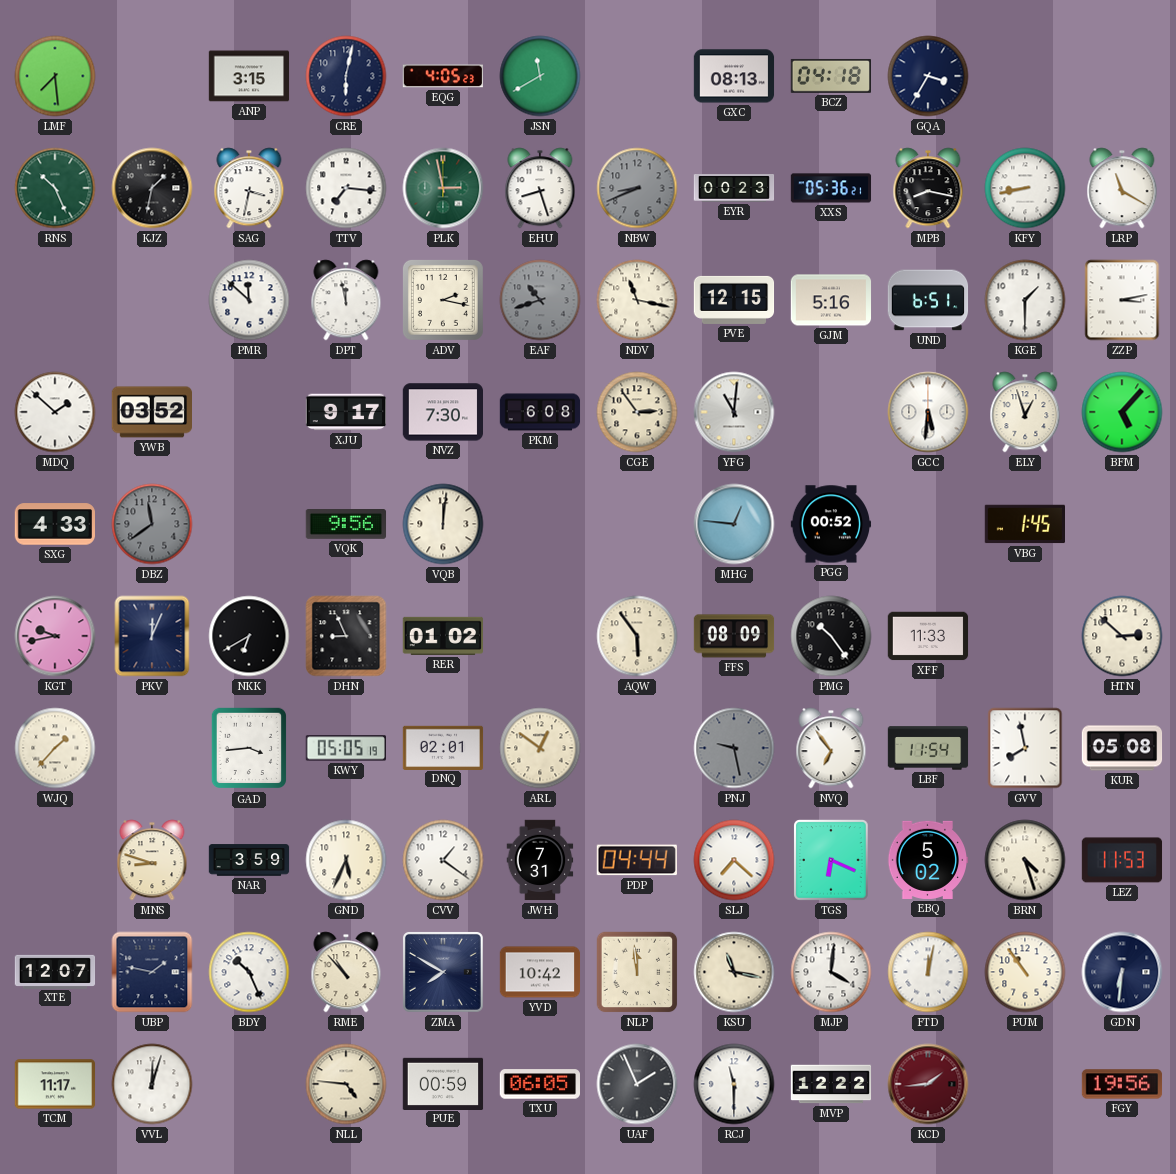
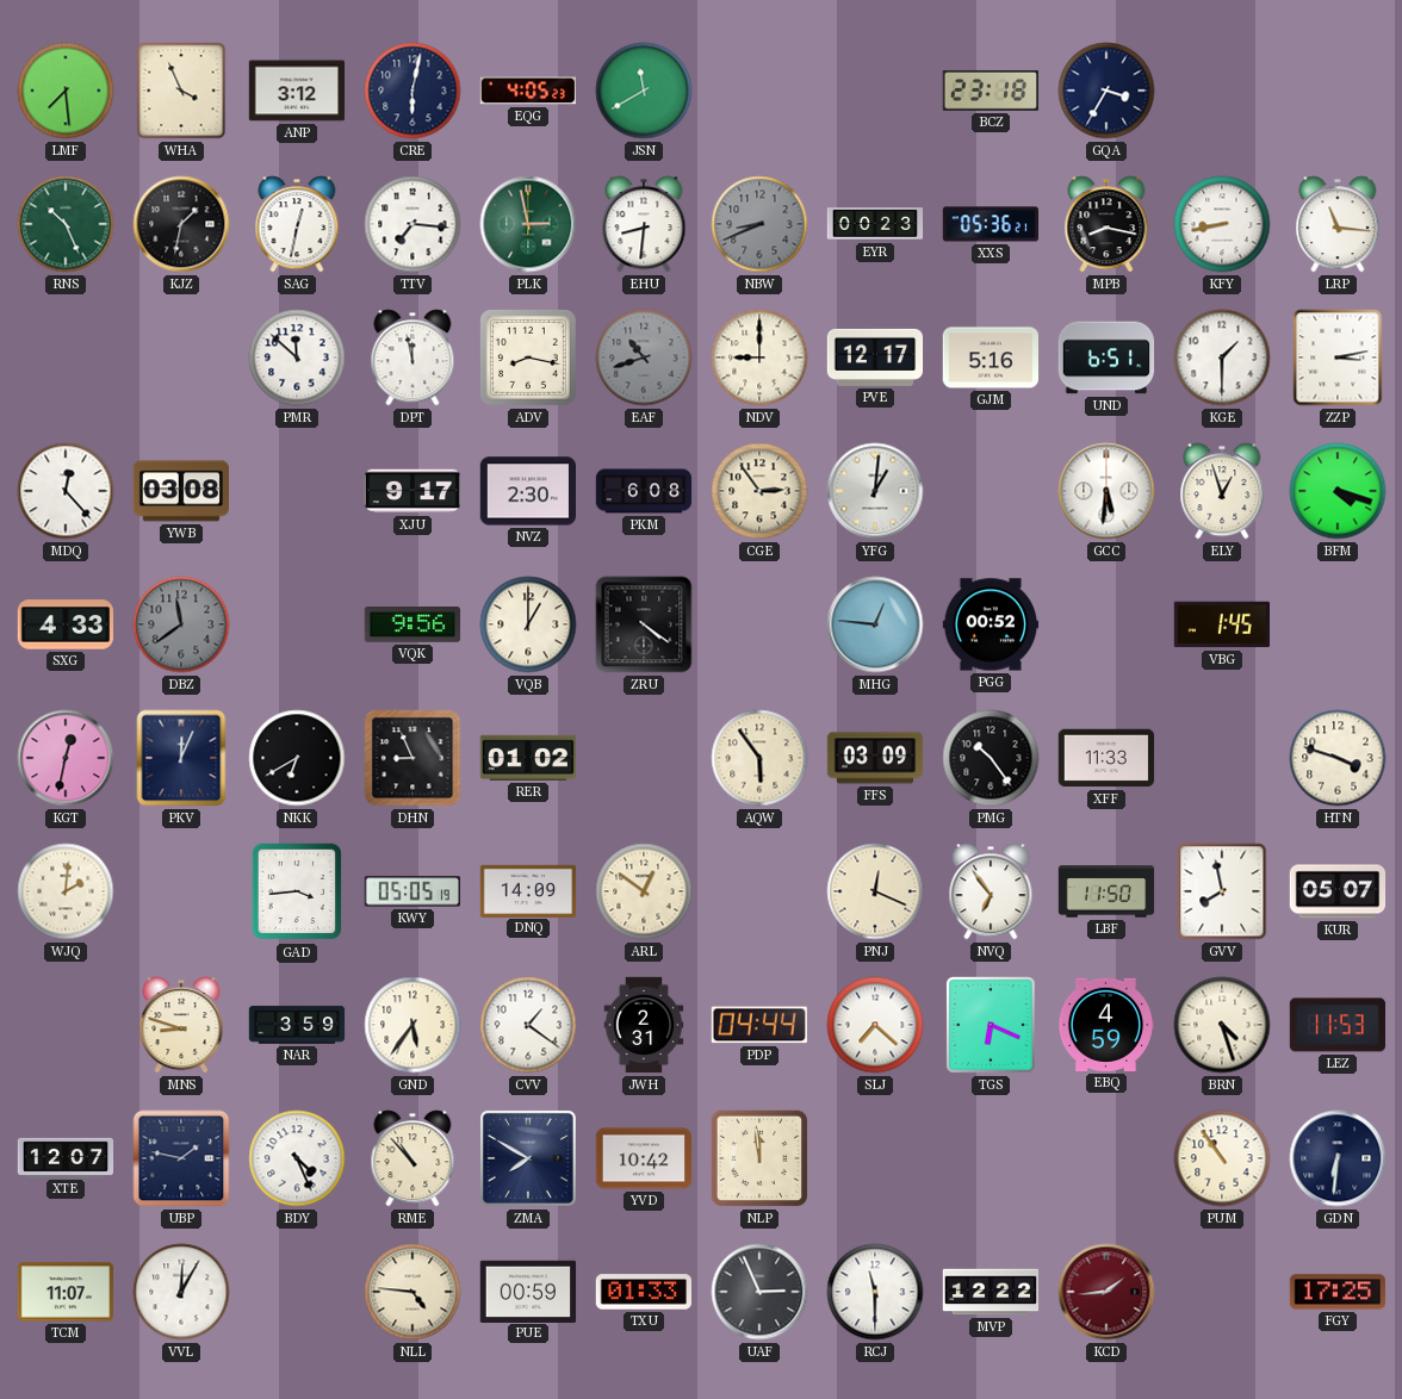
WHA: none -> 3:56 (181, 91)
ANP: 3:15 -> 3:12 (297, 91)
GXC: 08:13 -> none (734, 76)
BCZ: 04:18 -> 23:18 (990, 91)
SAG: 3:32 -> 12:32 (297, 224)
EHU: 8:27 -> 8:31 (644, 224)
LRP: 11:20 -> 11:16 (1338, 224)
ADV: 2:17 -> 8:17 (528, 357)
NDV: 11:17 -> 9:00 (759, 357)
PVE: 12:15 -> 12:17 (875, 357)
MDQ: 1:52 -> 12:23 (66, 491)
YWB: 03:52 -> 03:08 (180, 491)
NVZ: 7:30 -> 2:30 (527, 491)
YFG: 11:01 -> 1:01 (875, 491)
BFM: 5:07 -> 4:18 (1338, 491)
VQB: 12:01 -> 1:00 (528, 624)
ZRU: none -> 4:21 (644, 624)
KGT: 9:43 -> 12:32 (66, 758)
FFS: 08:09 -> 03:09 (875, 758)
HTN: 2:52 -> 3:48 (1338, 758)
WJQ: 1:37 -> 2:01 (66, 891)
DNQ: 02:01 -> 14:09 (528, 890)
PNJ: 9:28 -> 12:19 (875, 891)
PNJ dial: grey -> cream (875, 891)
LBF: 11:54 -> 11:50 (1106, 891)
KUR: 05:08 -> 05:07 (1338, 891)
GND: 5:34 -> 5:36 (412, 1025)
JWH: 7:31 -> 2:31 (644, 1025)
EBQ: 5:02 -> 4:59 (1106, 1025)
BDY: 10:26 -> 4:26 (297, 1158)
KSU: 11:17 -> none (734, 972)
MJP: 4:01 -> none (831, 972)
FTD: 12:02 -> none (928, 972)
TCM: 11:17 -> 11:07 (66, 1292)
VVL: 12:03 -> 12:05 (181, 1292)
TXU: 06:05 -> 01:33 (643, 1292)
UAF: 1:56 -> 2:56 (759, 1292)
FGY: 19:56 -> 17:25 (1338, 1292)
